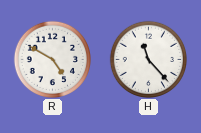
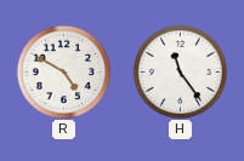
H: 11:23 -> 11:24 (180, 71)
